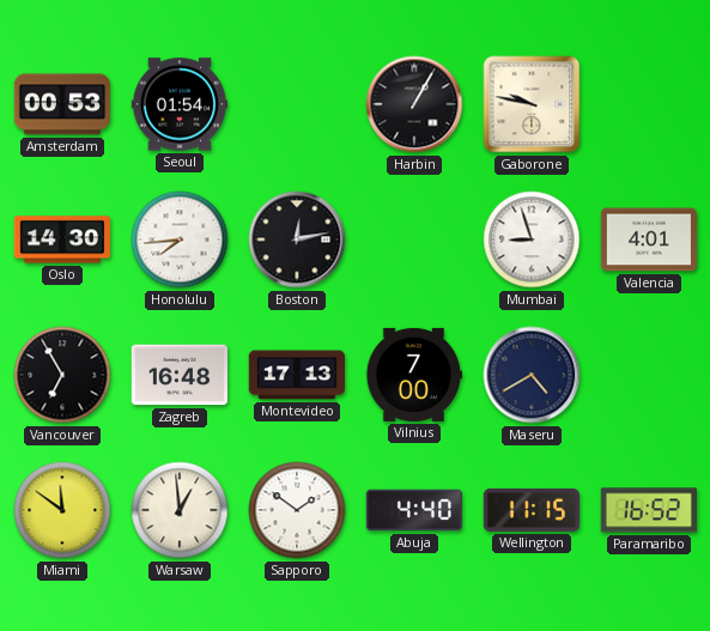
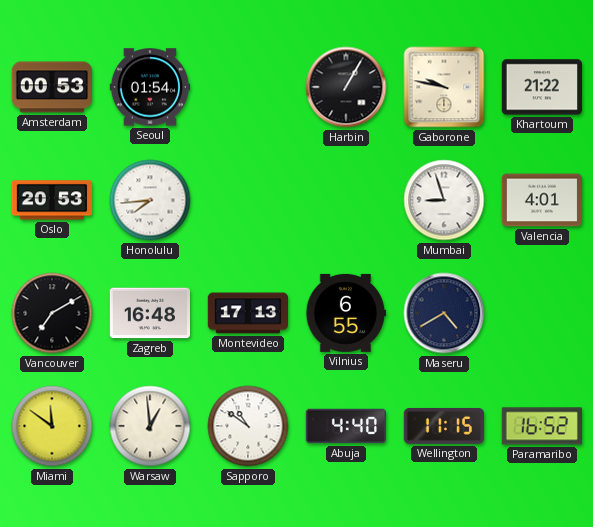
Khartoum: none -> 21:22 (541, 87)
Oslo: 14:30 -> 20:53 (51, 200)
Boston: 12:13 -> none (297, 239)
Vancouver: 6:55 -> 7:10 (52, 313)
Vilnius: 7:00 -> 6:55 (345, 313)
Sapporo: 1:51 -> 10:51 (248, 426)
